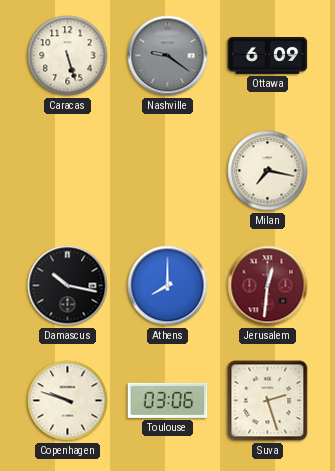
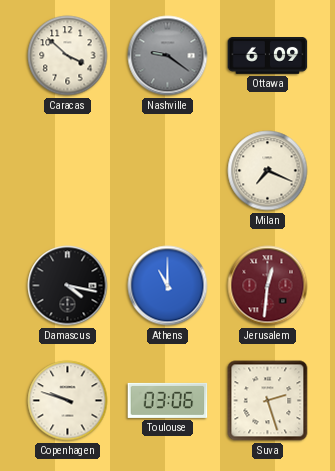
Caracas: 5:27 -> 3:52 (68, 56)
Milan: 7:17 -> 7:19 (268, 171)
Damascus: 10:17 -> 4:17 (68, 286)
Athens: 8:00 -> 11:00 (168, 286)
